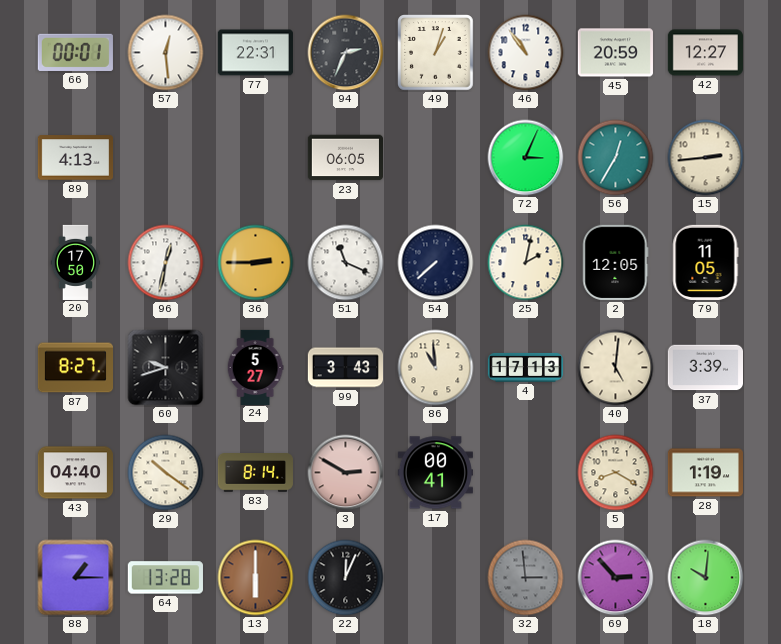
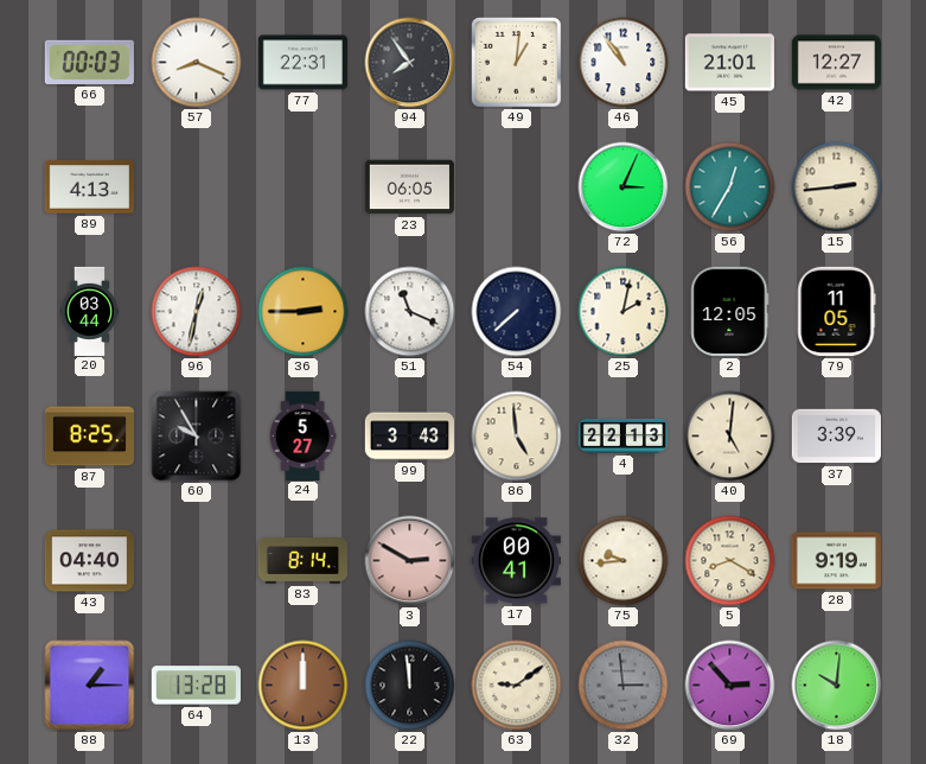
66: 00:01 -> 00:03 (89, 62)
57: 12:29 -> 8:19 (197, 63)
94: 2:34 -> 7:54 (410, 63)
49: 1:03 -> 1:01 (517, 63)
45: 20:59 -> 21:01 (729, 63)
20: 17:50 -> 03:44 (90, 311)
87: 8:27 -> 8:25 (89, 437)
60: 9:42 -> 9:55 (197, 437)
86: 10:59 -> 4:59 (517, 437)
4: 17:13 -> 22:13 (622, 437)
29: 10:21 -> none (166, 473)
75: none -> 9:44 (624, 561)
28: 1:19 -> 9:19 (836, 561)
13: 6:00 -> 12:00 (304, 686)
22: 12:04 -> 11:59 (410, 686)
63: none -> 9:09 (517, 686)
